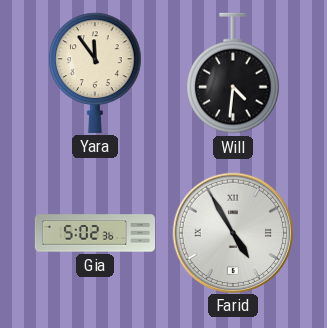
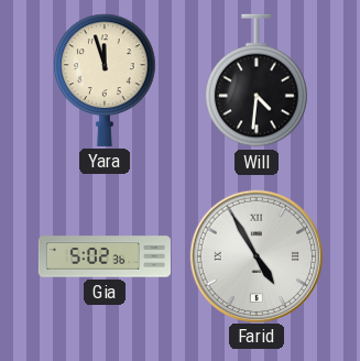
Yara: 11:54 -> 11:57 (105, 80)
